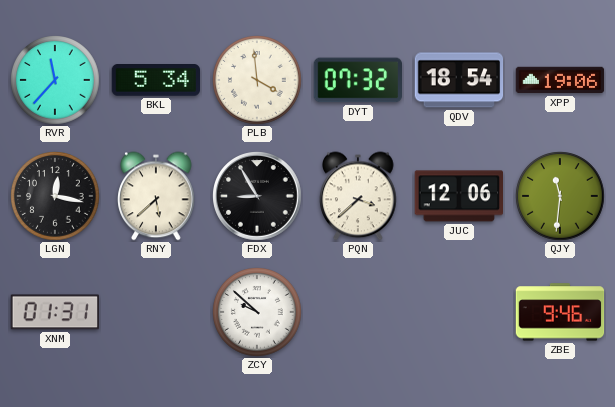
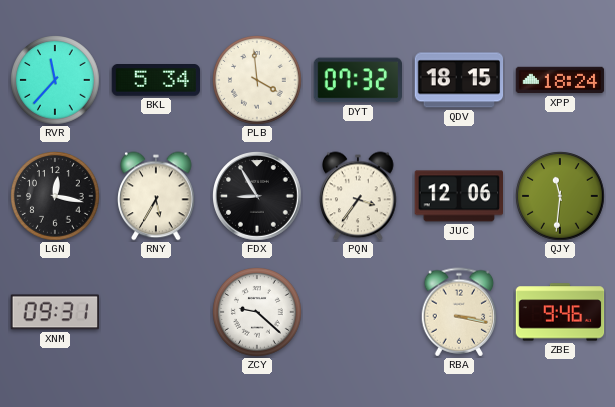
QDV: 18:54 -> 18:15 (459, 80)
XPP: 19:06 -> 18:24 (560, 80)
RNY: 5:38 -> 5:35 (156, 196)
PQN: 3:38 -> 3:36 (358, 196)
XNM: 01:31 -> 09:31 (54, 312)
ZCY: 9:52 -> 9:22 (257, 312)
RBA: none -> 3:17 (459, 312)
